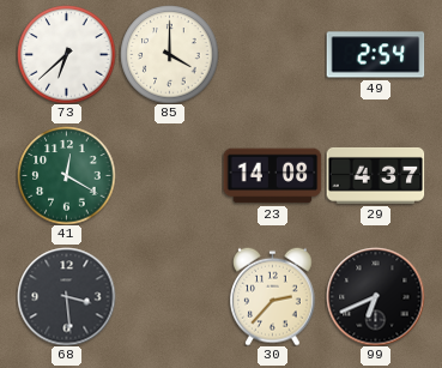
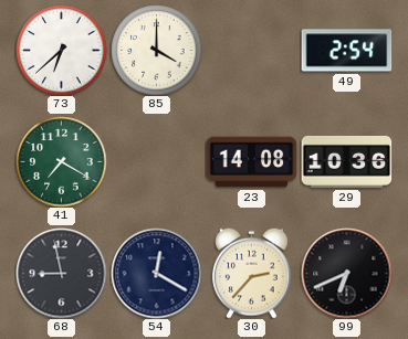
41: 12:20 -> 7:20 (61, 161)
29: 4:37 -> 10:36 (346, 161)
68: 3:29 -> 8:58 (61, 273)
54: none -> 12:20 (156, 273)
